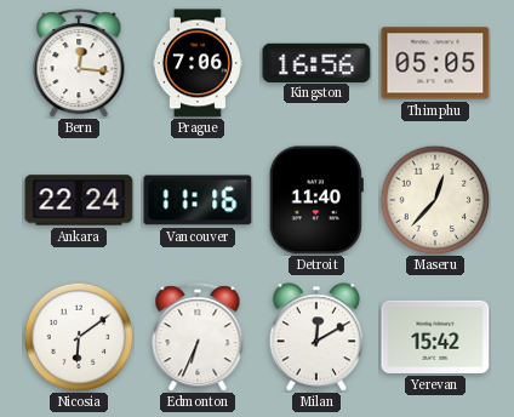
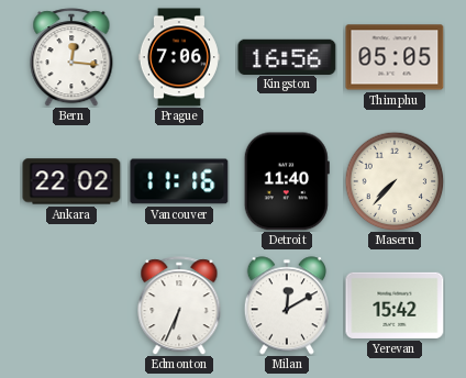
Ankara: 22:24 -> 22:02 (71, 181)
Maseru: 12:37 -> 7:37 (395, 181)
Nicosia: 6:09 -> none (79, 337)
